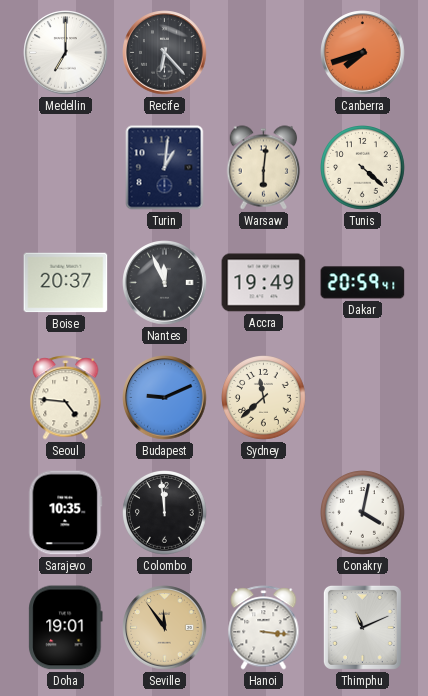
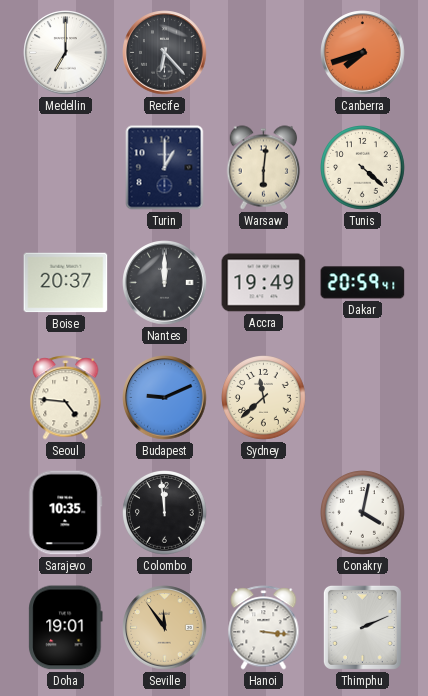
Turin: 1:01 -> 1:00 (165, 168)
Nantes: 11:56 -> 12:00 (165, 283)
Thimphu: 11:11 -> 2:11 (362, 627)
